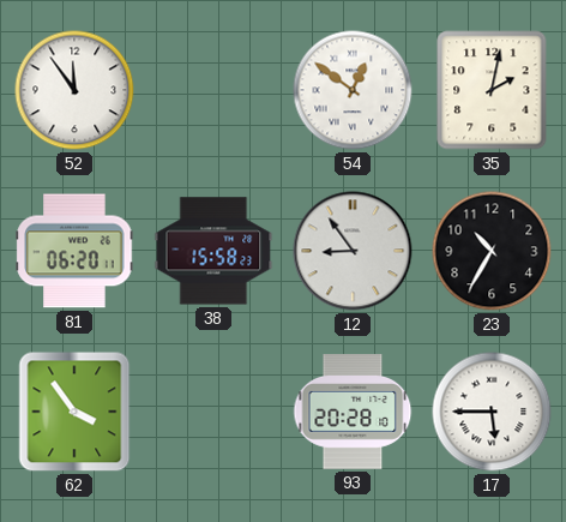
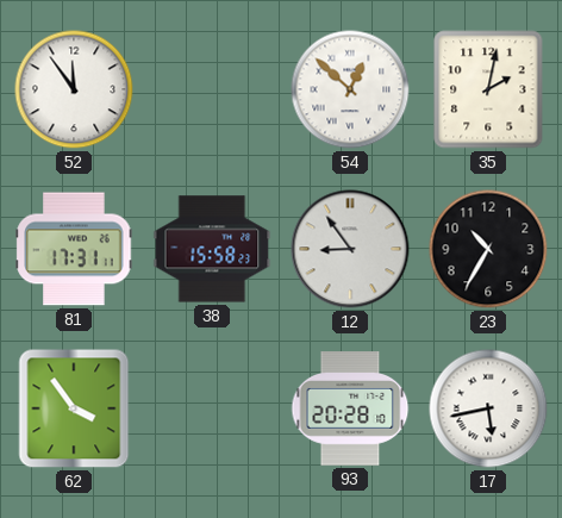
54: 12:51 -> 12:52 (350, 89)
81: 06:20 -> 17:31 (74, 249)
17: 5:45 -> 5:43 (488, 408)
